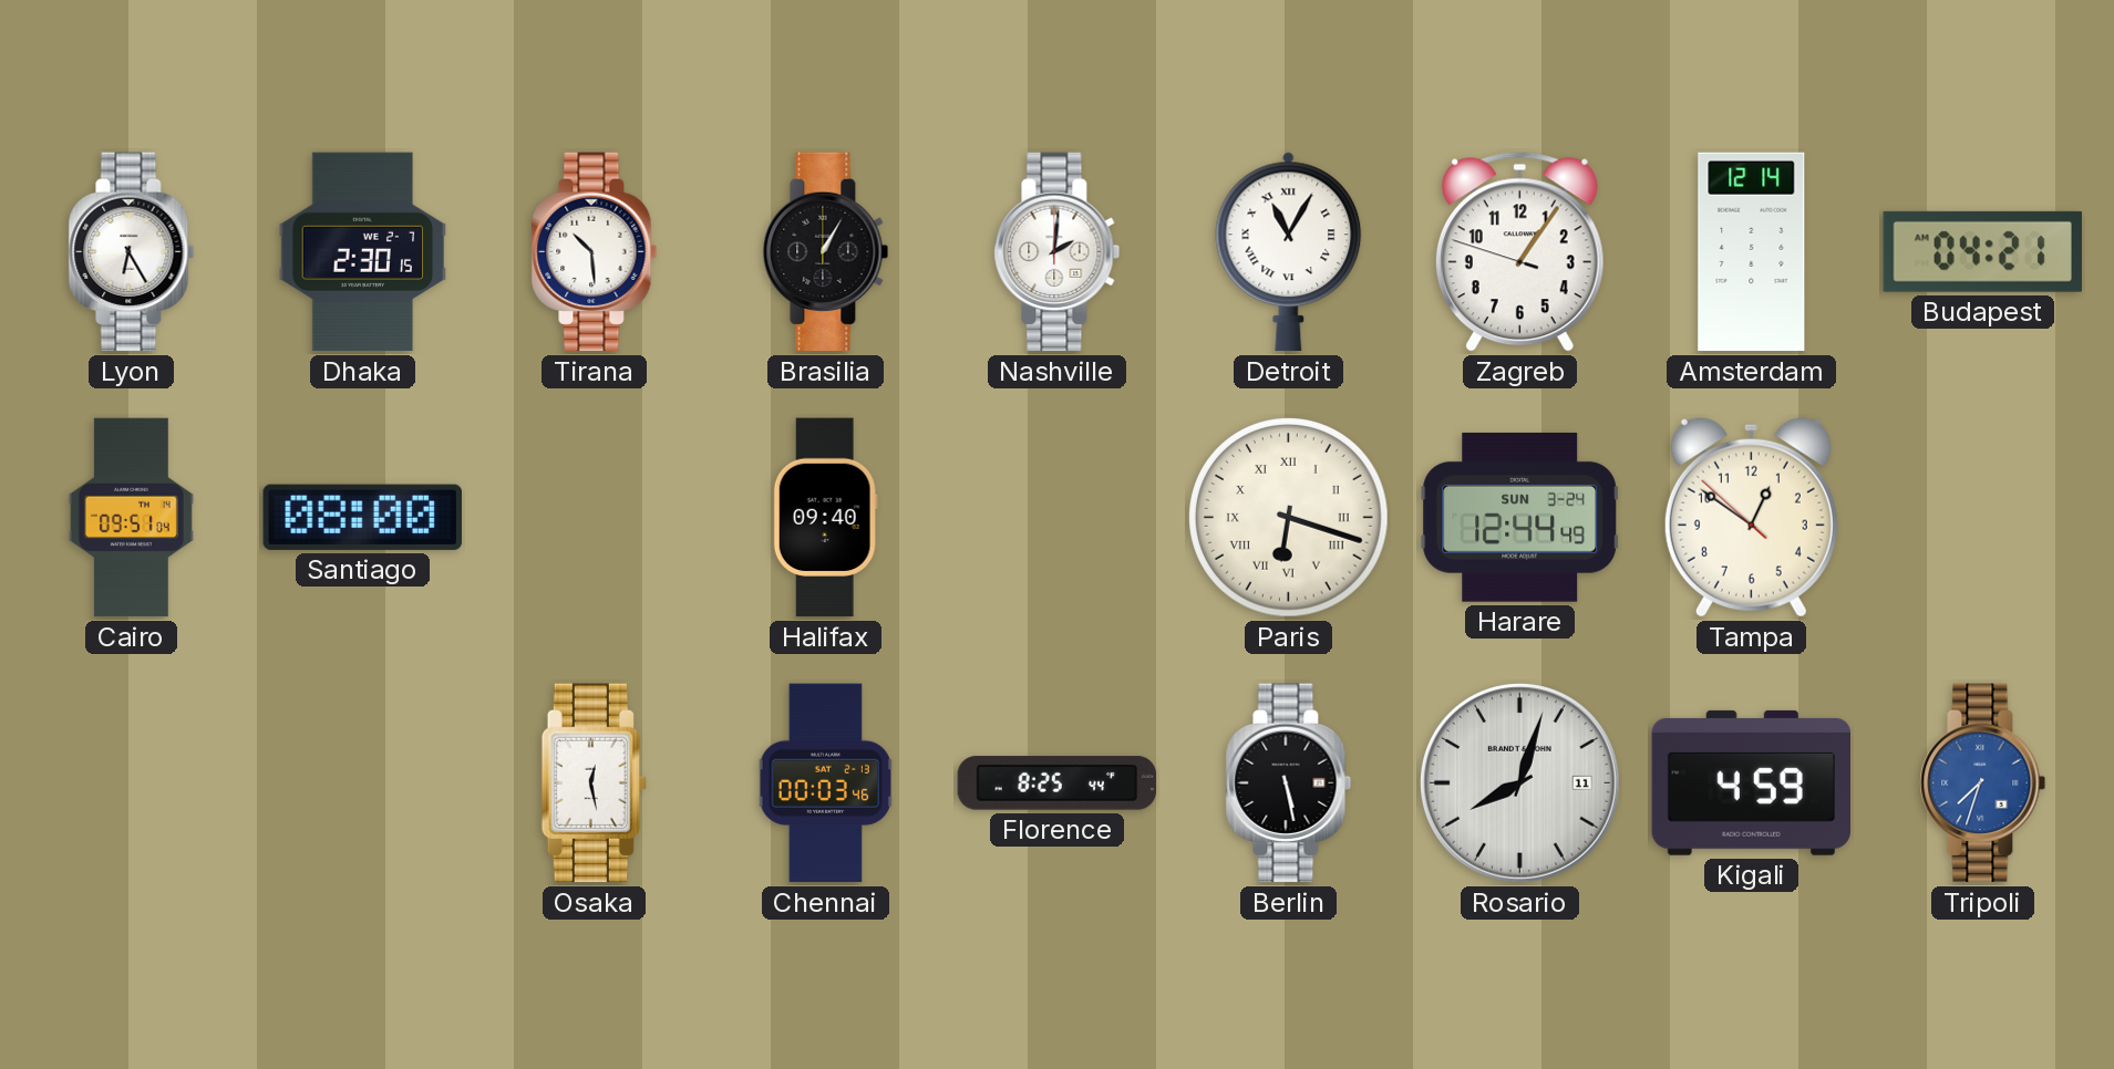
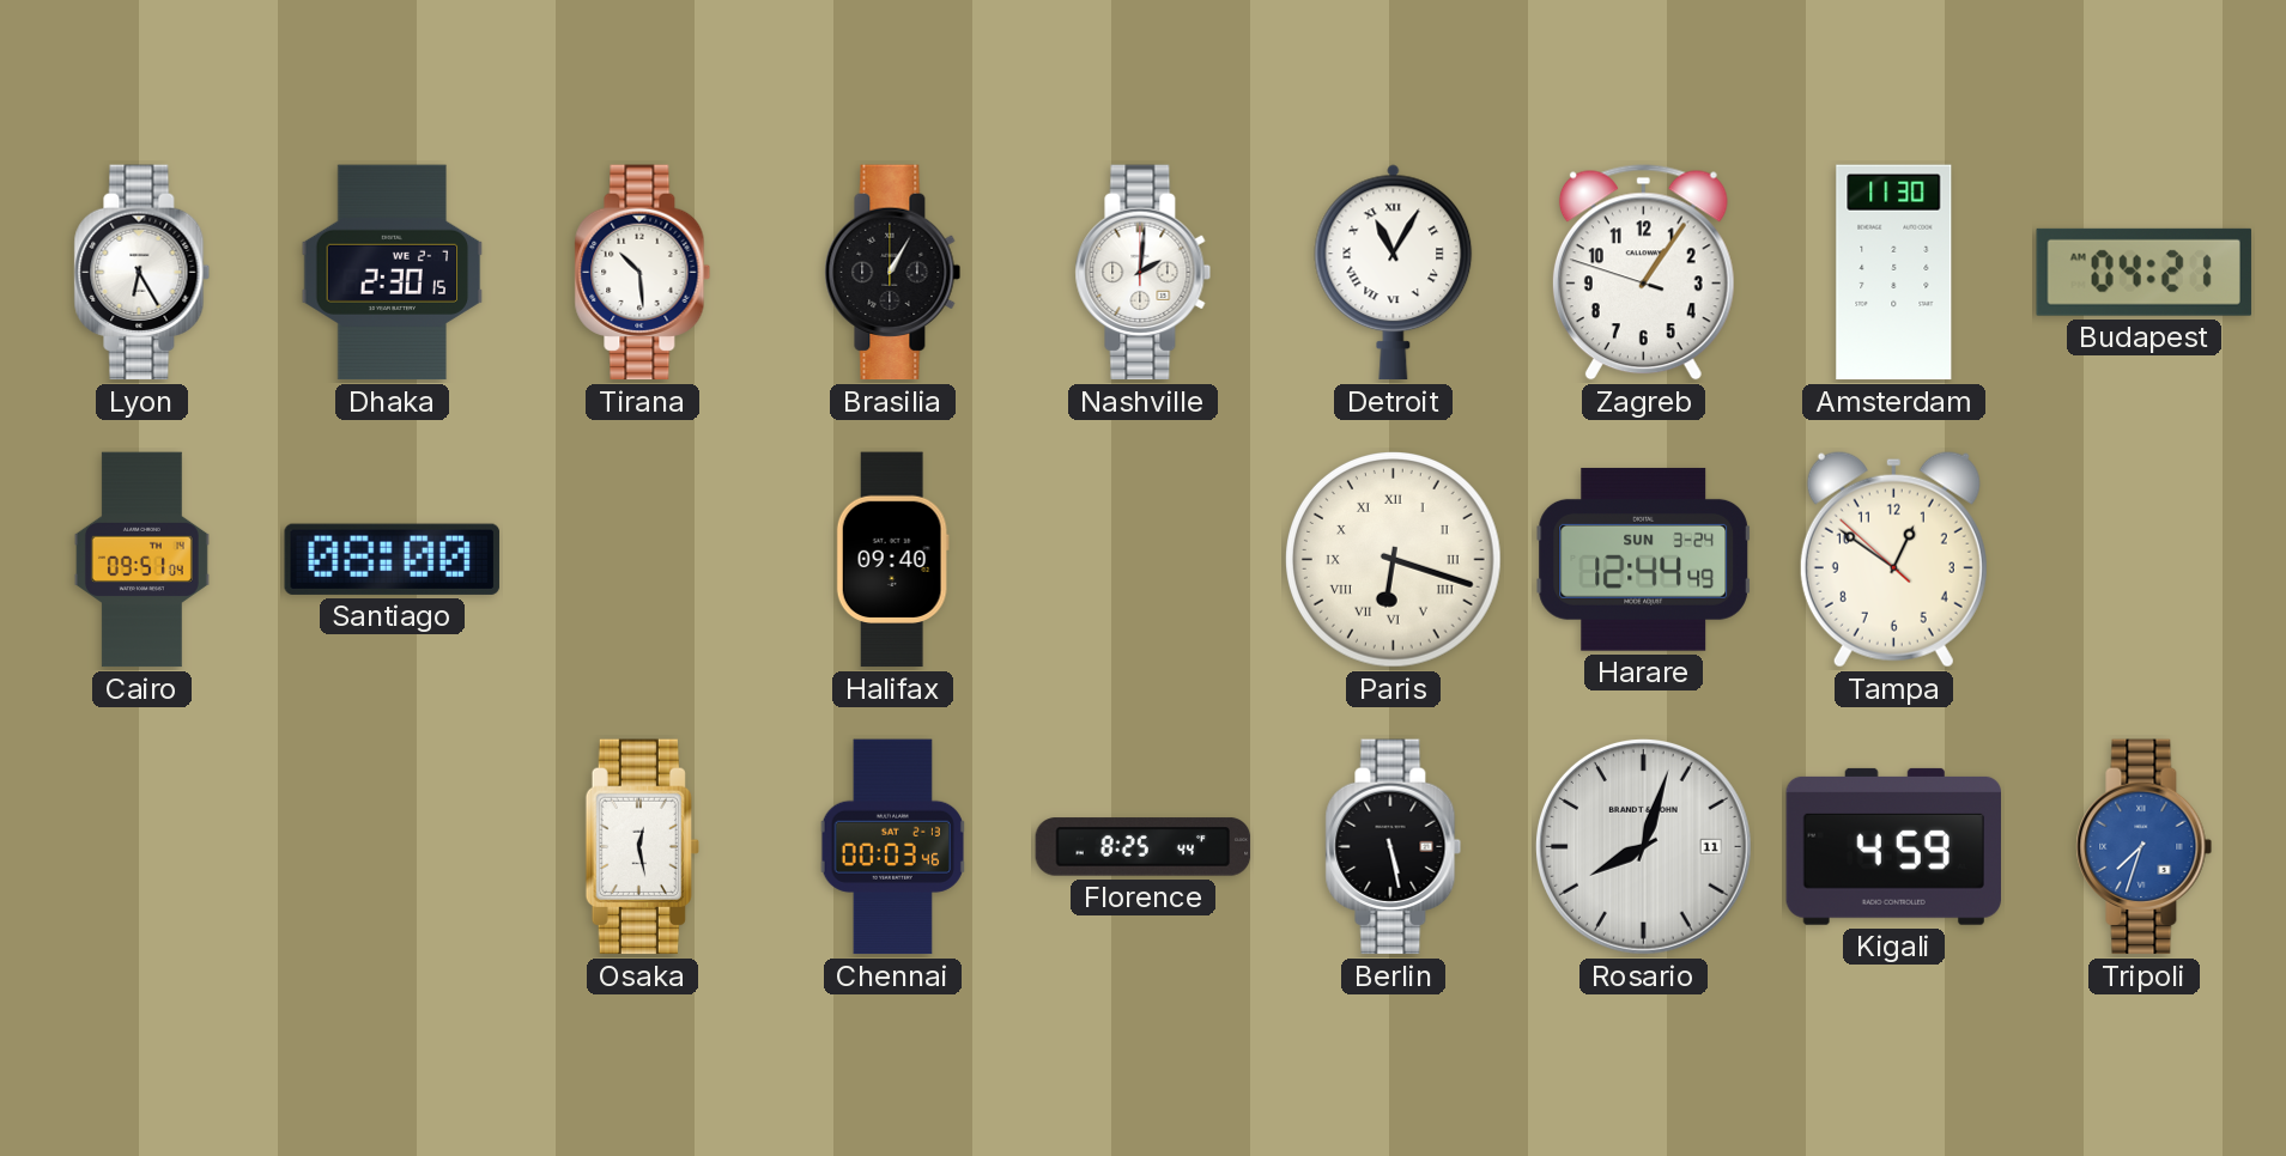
Amsterdam: 12:14 -> 11:30 (1894, 273)
